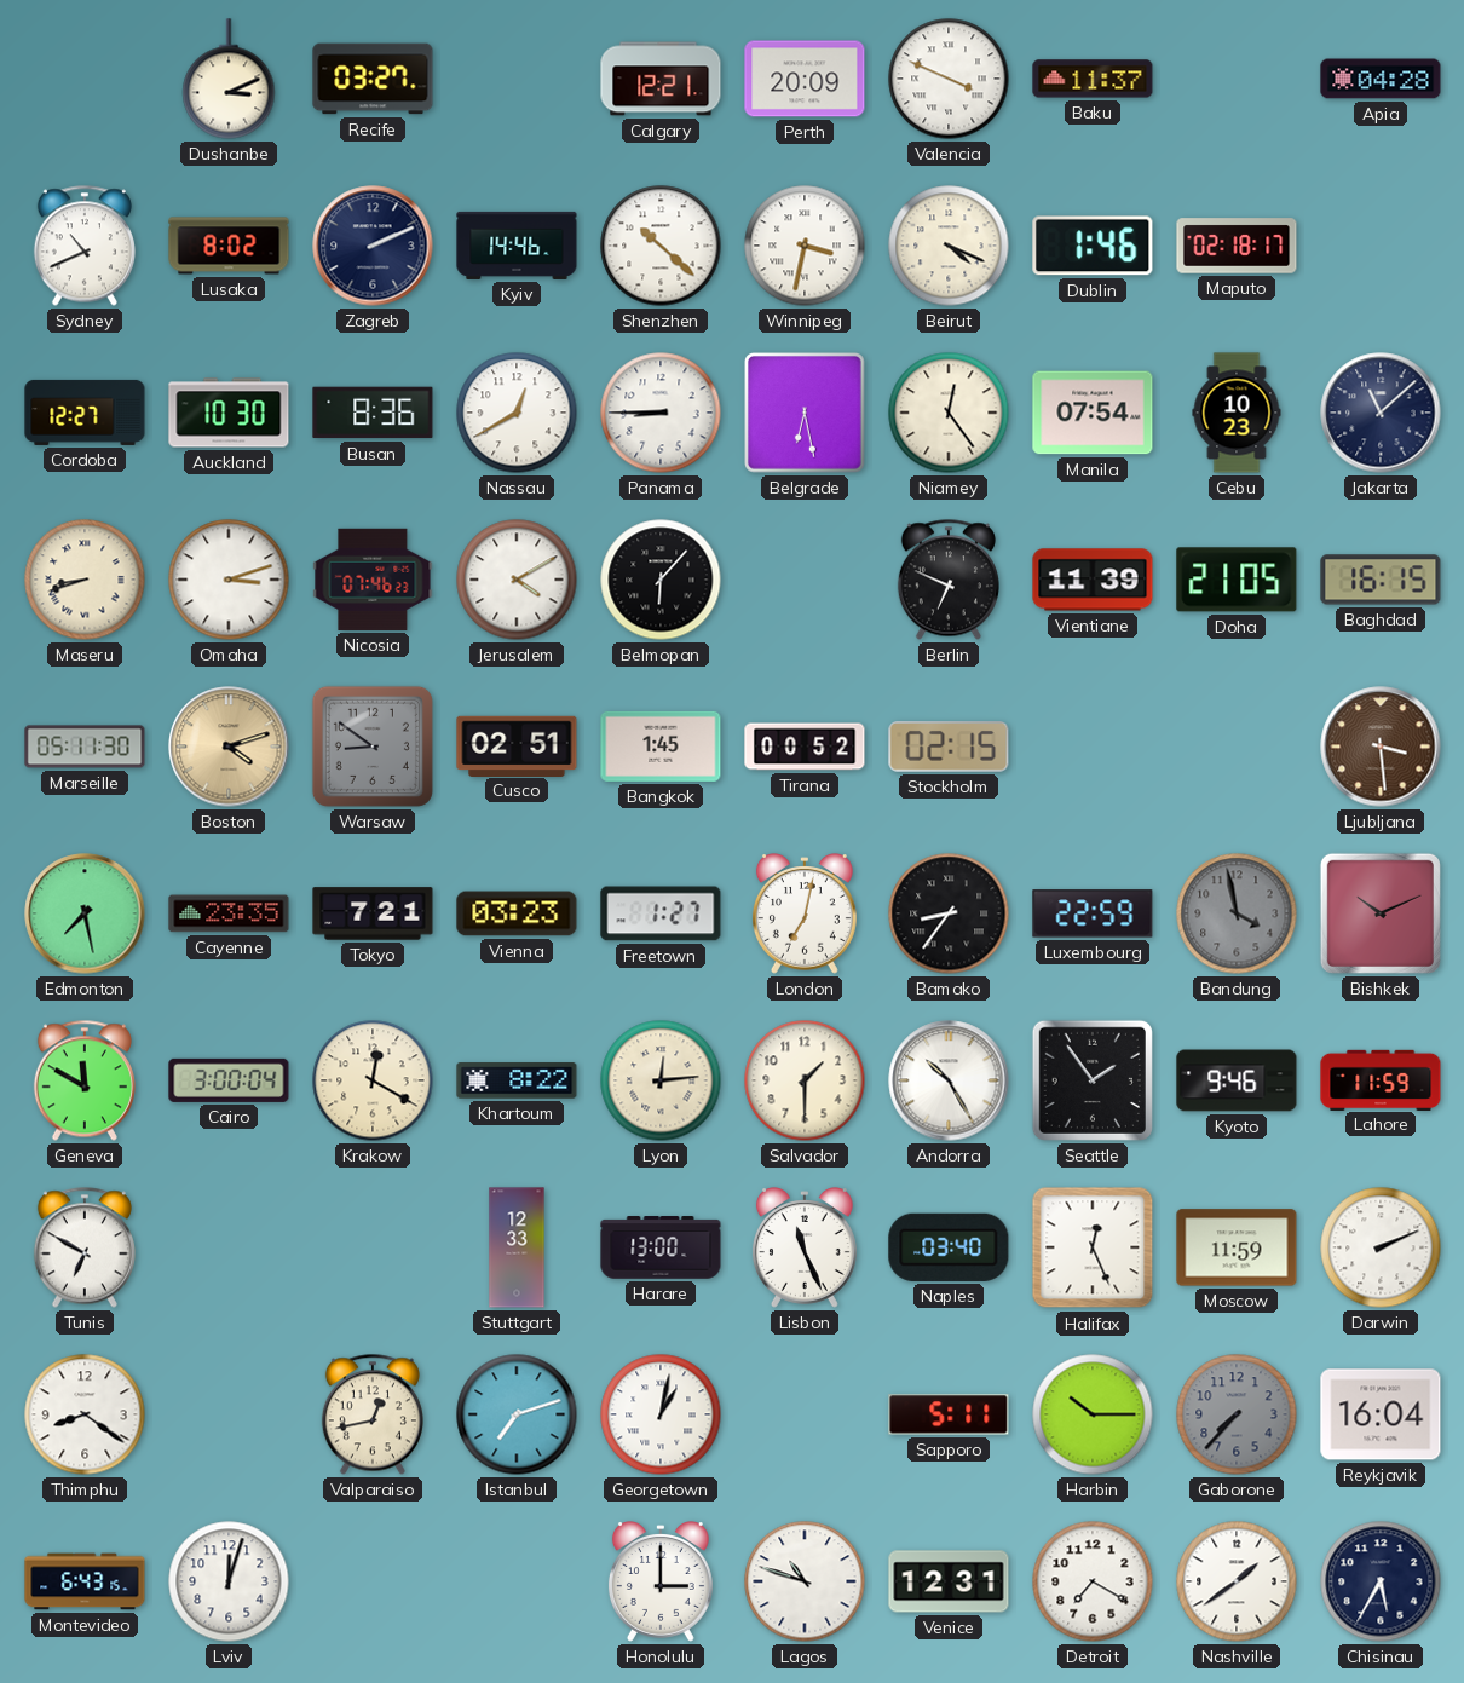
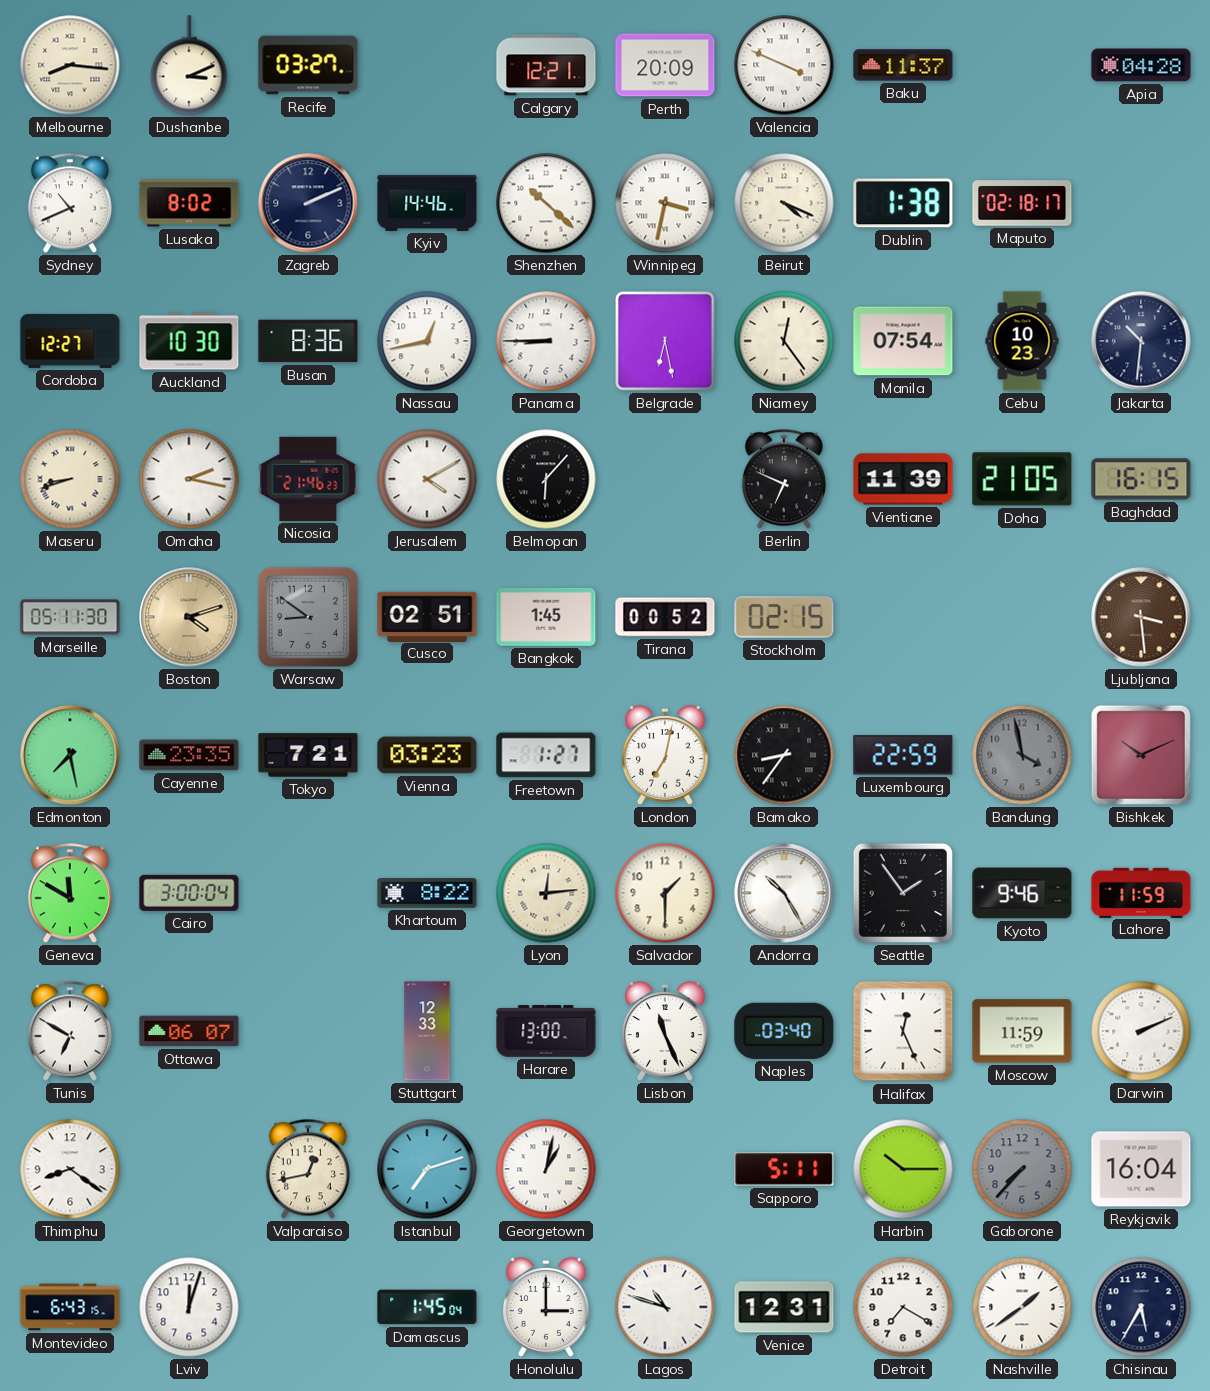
Melbourne: none -> 8:16 (70, 65)
Dublin: 1:46 -> 1:38 (903, 203)
Nassau: 12:40 -> 12:43 (427, 341)
Jakarta: 11:08 -> 10:31 (1141, 341)
Omaha: 3:12 -> 2:17 (189, 479)
Nicosia: 07:46 -> 21:46 (308, 479)
Krakow: 12:20 -> none (373, 1080)
Ottawa: none -> 06:07 (189, 1031)
Damascus: none -> 1:45 (427, 1307)
